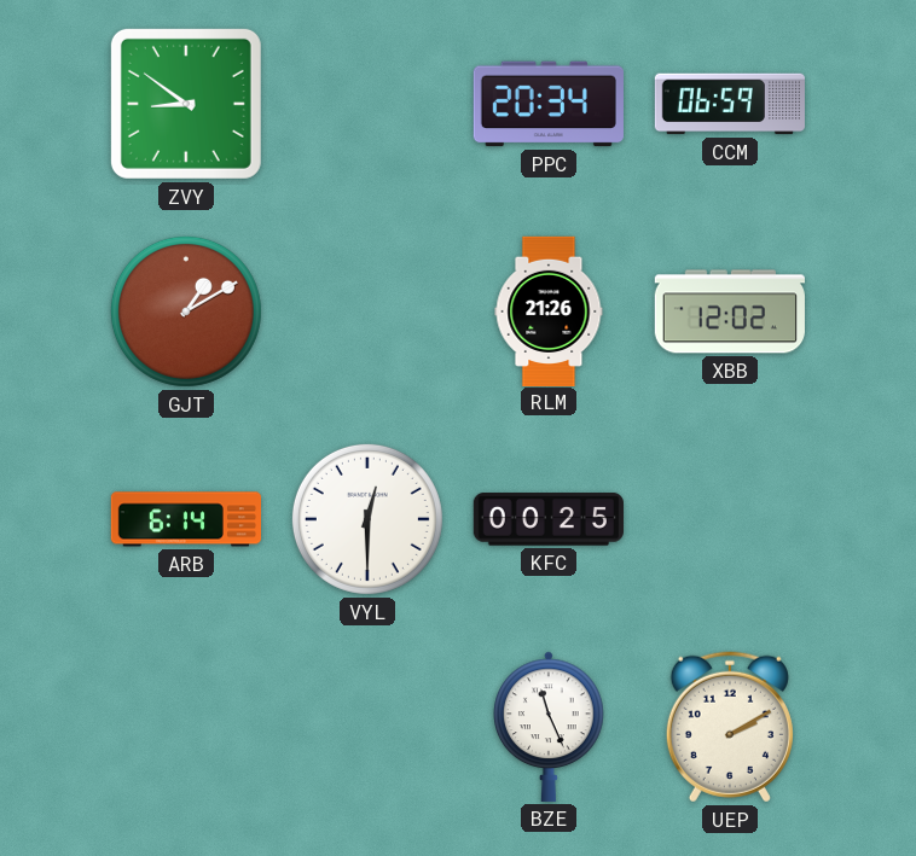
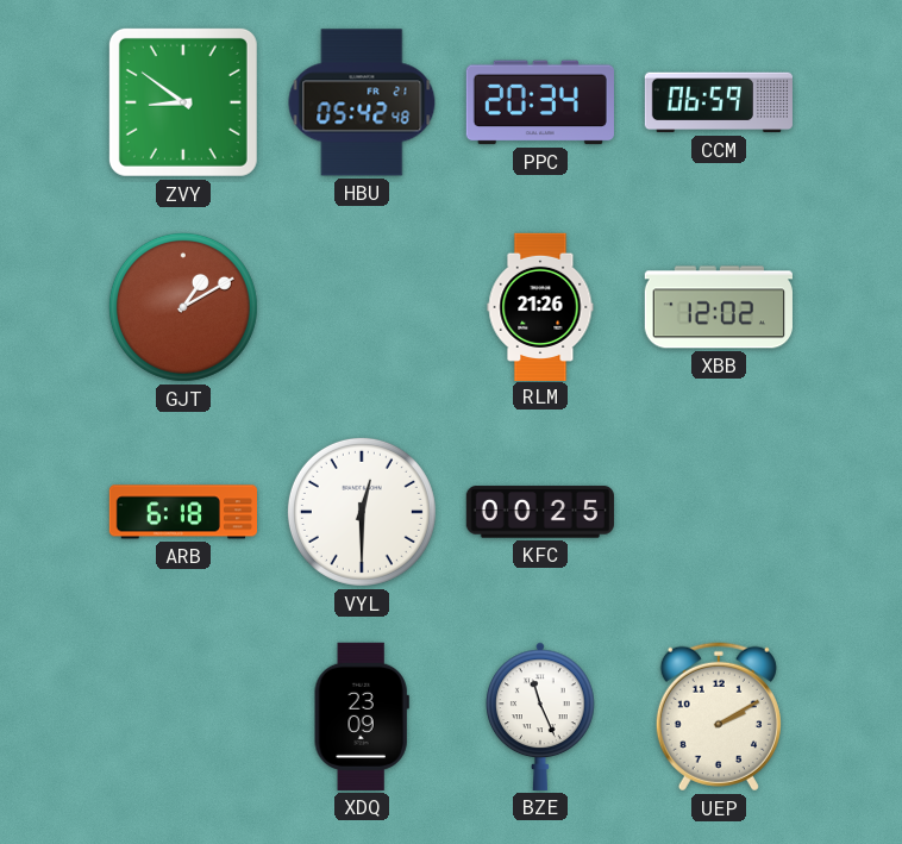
HBU: none -> 05:42 (362, 102)
ARB: 6:14 -> 6:18 (182, 512)
XDQ: none -> 23:09 (362, 717)
